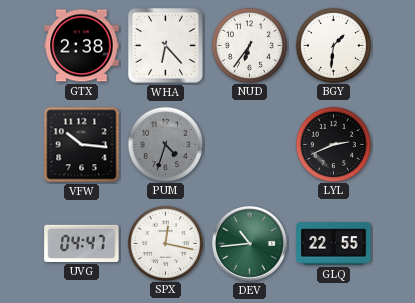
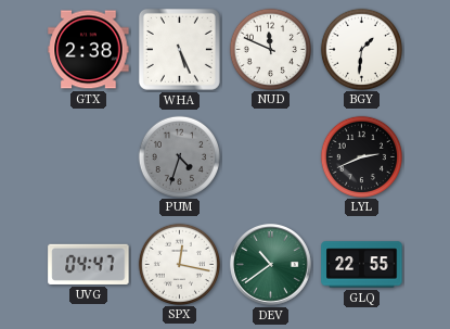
WHA: 6:23 -> 5:26 (179, 49)
NUD: 6:36 -> 11:49 (270, 49)
VFW: 10:16 -> none (82, 145)
DEV: 10:44 -> 10:39 (271, 265)
